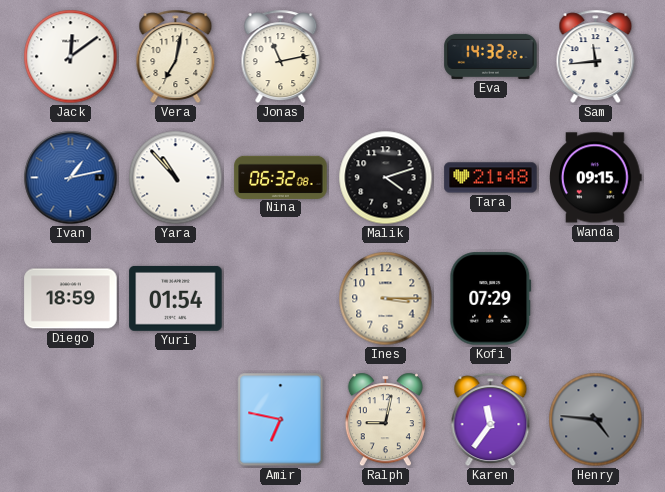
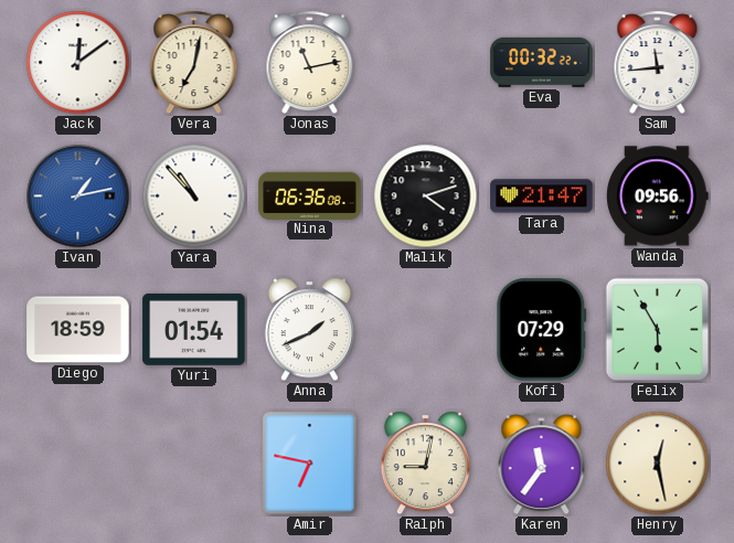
Eva: 14:32 -> 00:32 (542, 62)
Nina: 06:32 -> 06:36 (310, 195)
Tara: 21:48 -> 21:47 (542, 196)
Wanda: 09:15 -> 09:56 (658, 196)
Anna: none -> 1:41 (309, 330)
Ines: 3:15 -> none (386, 299)
Felix: none -> 5:55 (658, 330)
Henry: 4:46 -> 12:28 (658, 464)
Henry dial: grey -> cream (658, 464)
